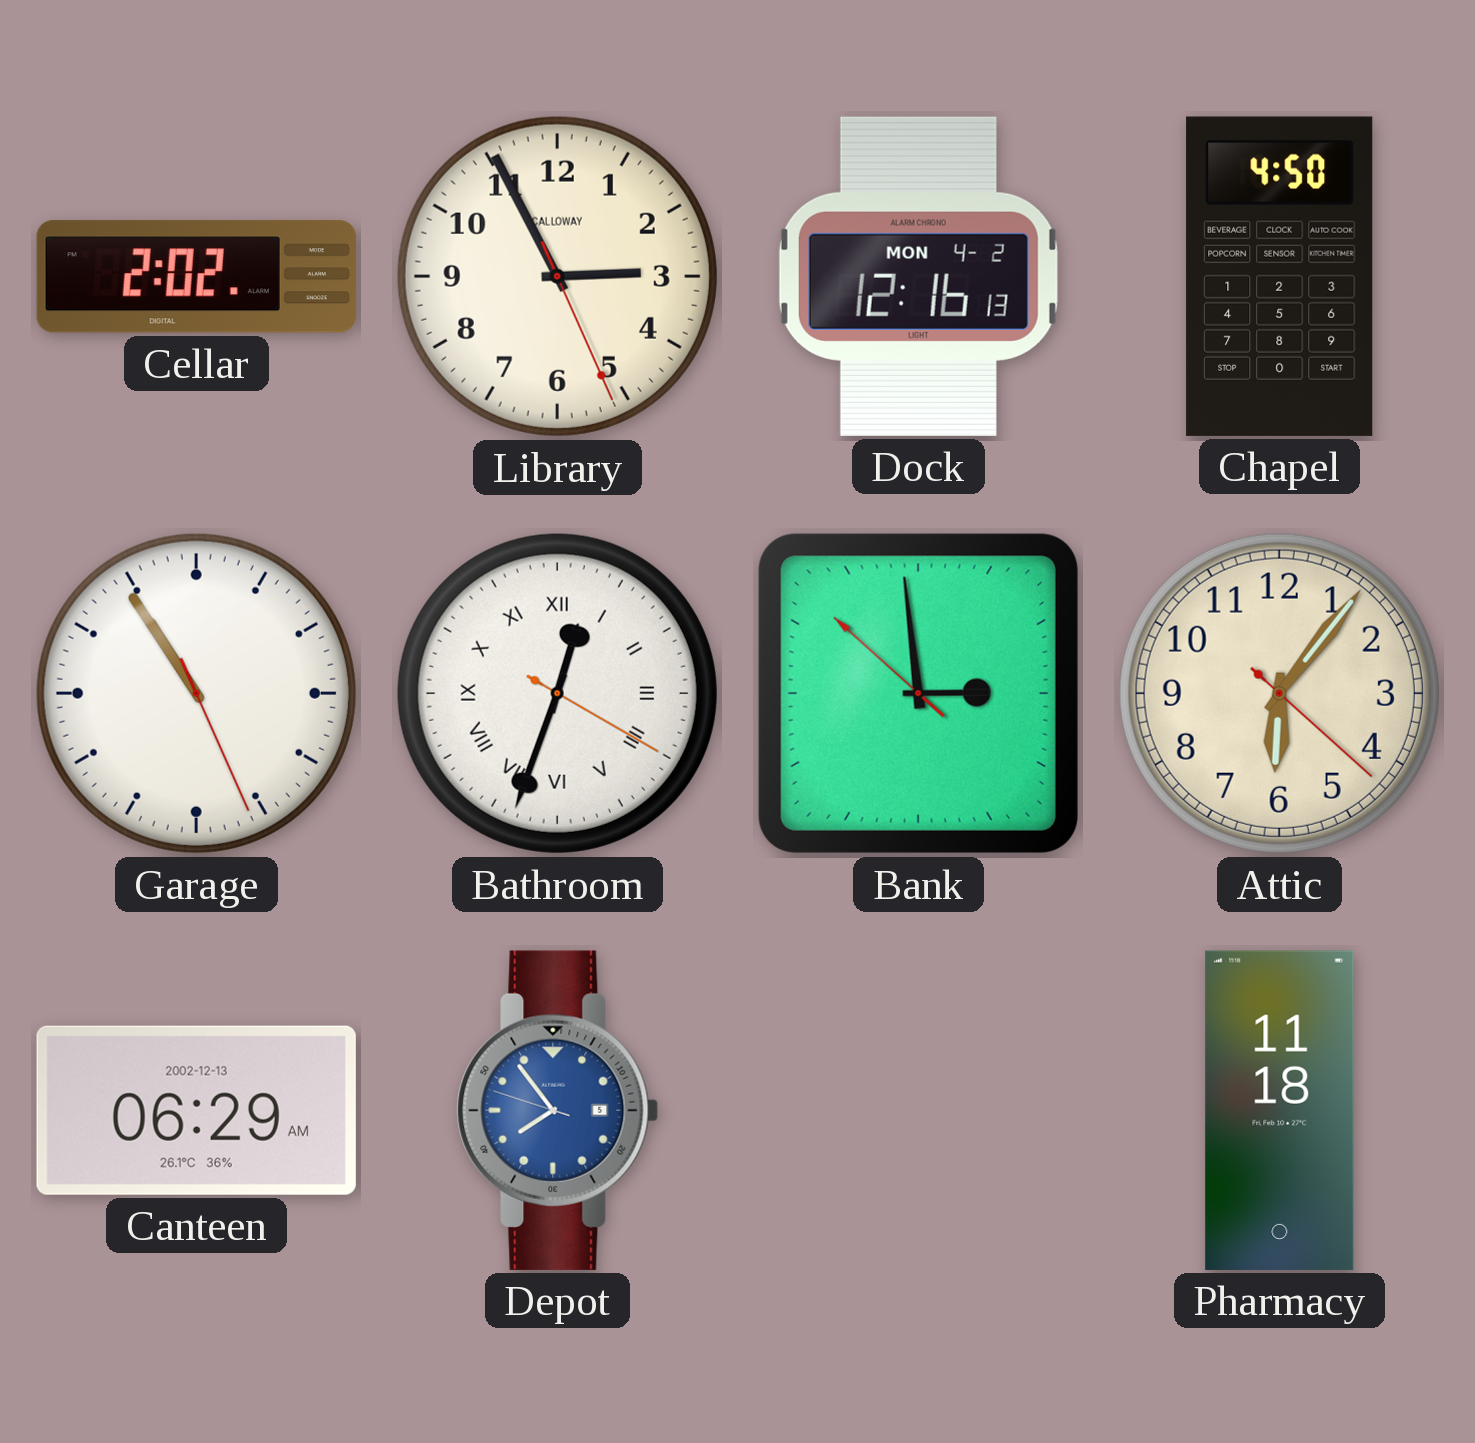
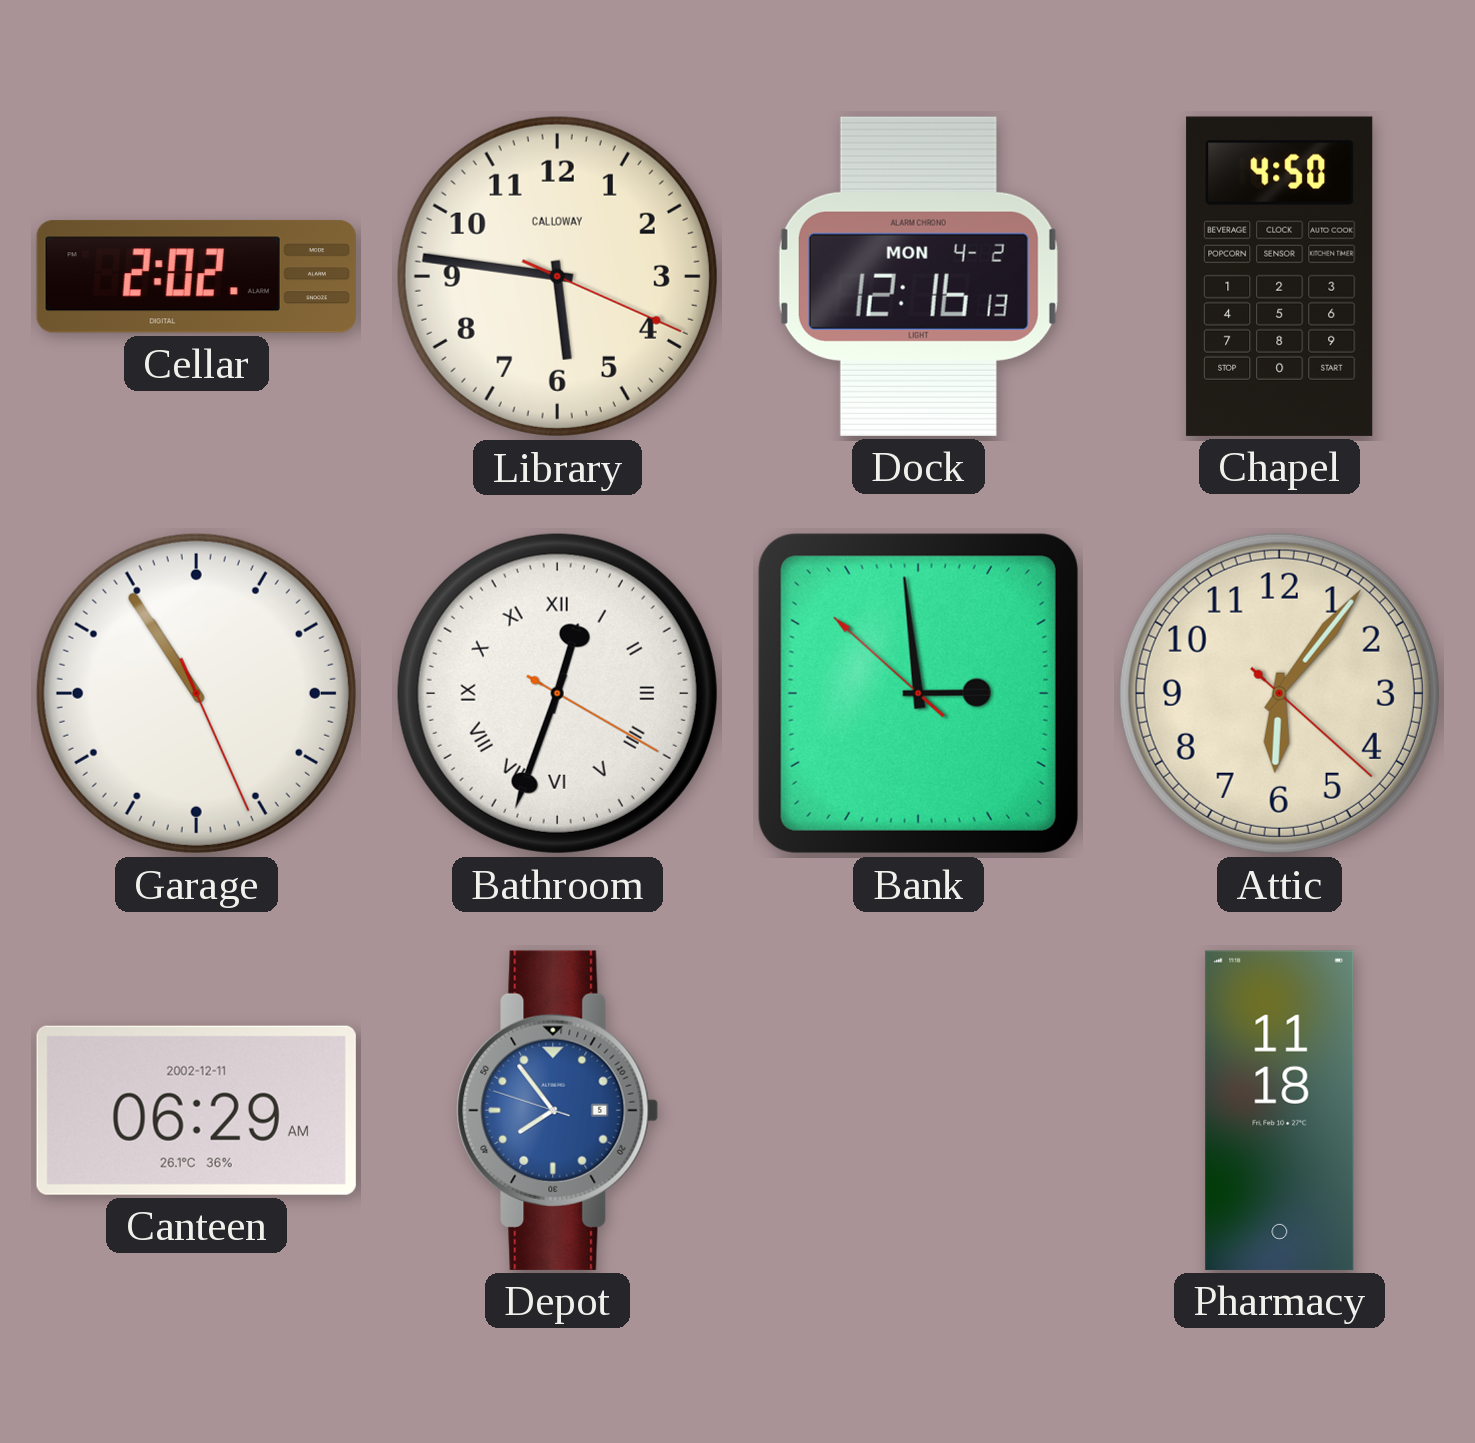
Library: 2:55 -> 5:46 (557, 276)
Canteen date: 2002-12-13 -> 2002-12-11 (196, 1110)
